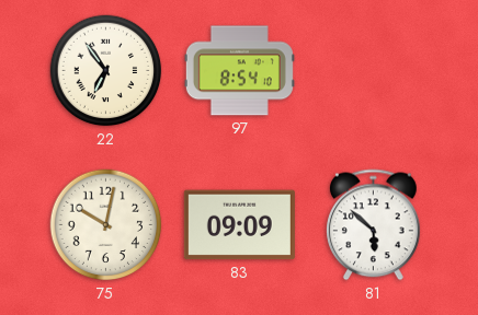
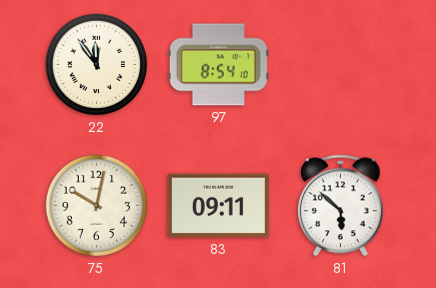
22: 6:54 -> 11:54 (97, 65)
83: 09:09 -> 09:11 (218, 206)
